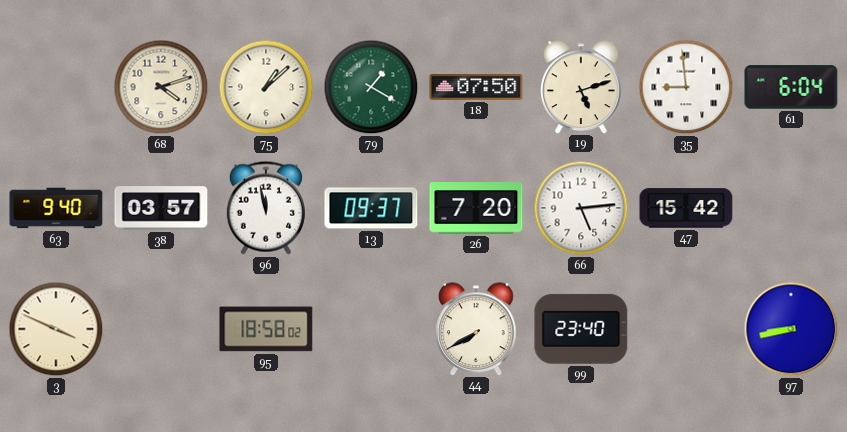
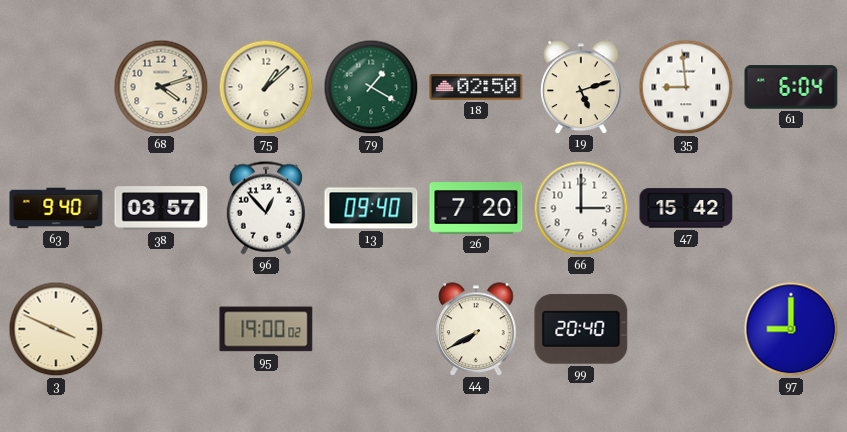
18: 07:50 -> 02:50 (476, 87)
96: 11:58 -> 12:53 (266, 208)
13: 09:37 -> 09:40 (371, 208)
66: 5:14 -> 3:00 (581, 208)
95: 18:58 -> 19:00 (266, 329)
99: 23:40 -> 20:40 (581, 329)
97: 8:43 -> 9:00 (791, 329)
